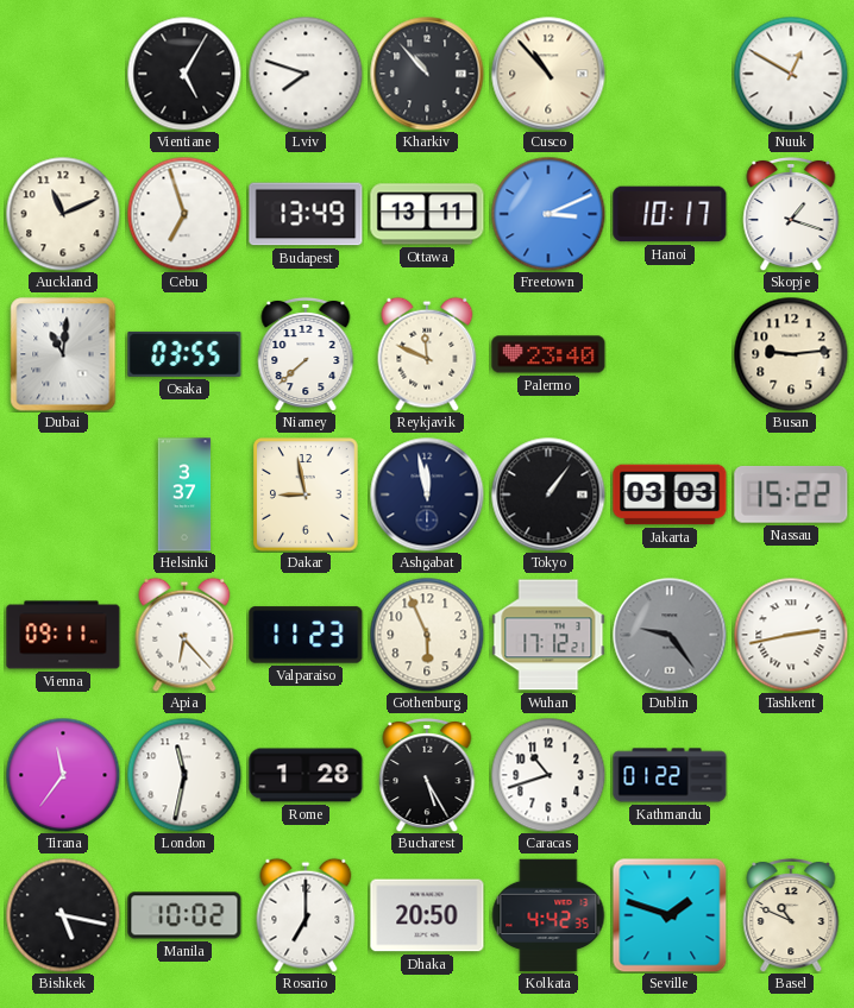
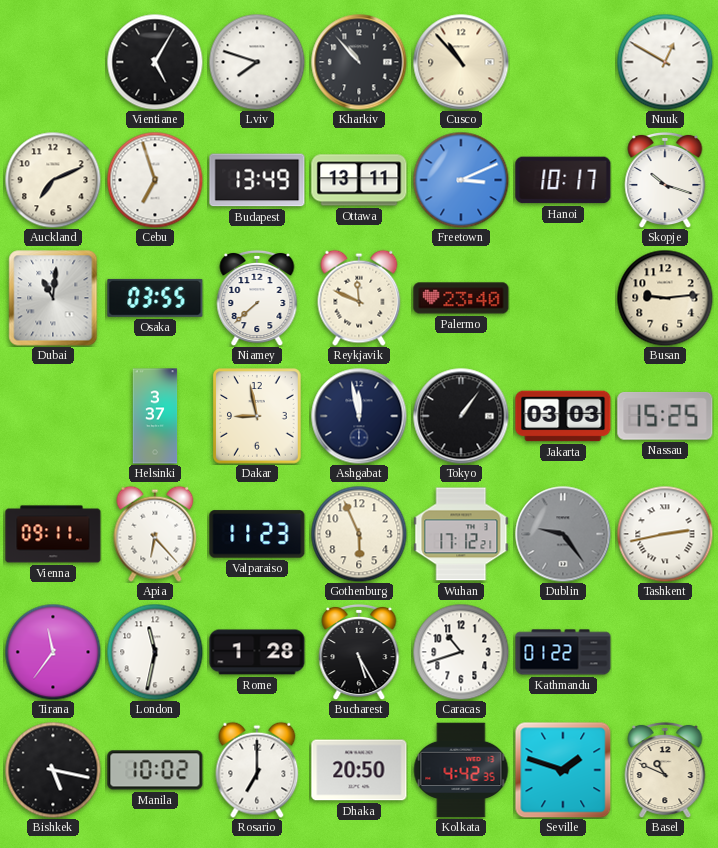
Auckland: 11:11 -> 7:11 (53, 180)
Skopje: 1:18 -> 10:18 (665, 180)
Nassau: 15:22 -> 15:25 (665, 416)
